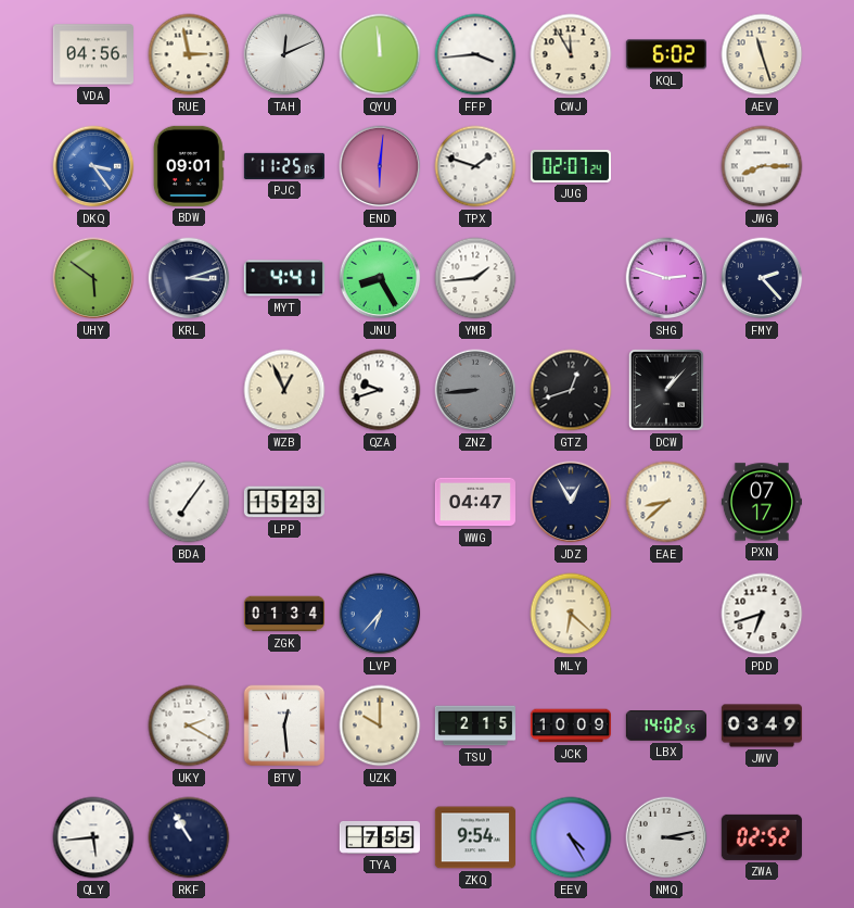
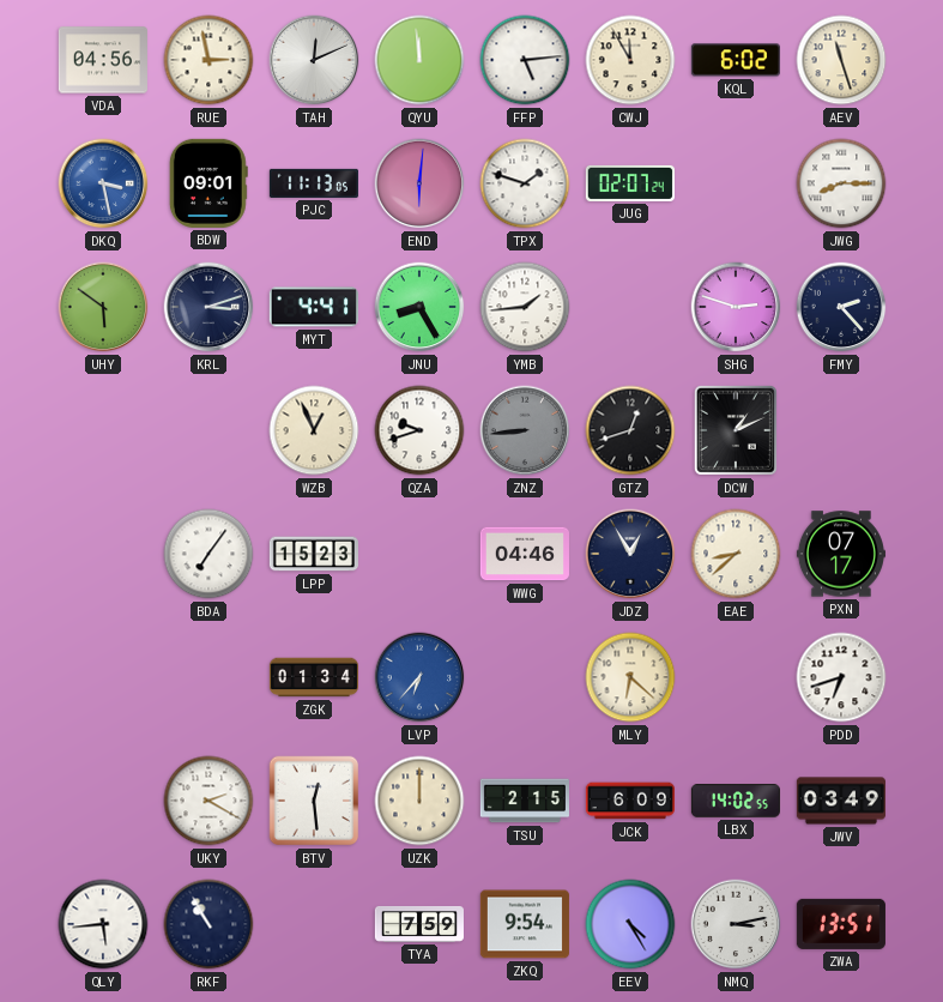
FFP: 3:44 -> 5:14 (525, 60)
DKQ: 3:24 -> 3:28 (103, 183)
PJC: 11:25 -> 11:13 (314, 183)
DCW: 1:07 -> 1:11 (736, 430)
WWG: 04:47 -> 04:46 (525, 554)
UZK: 10:00 -> 12:00 (419, 801)
JCK: 10:09 -> 6:09 (630, 801)
TYA: 7:55 -> 7:59 (419, 924)
ZWA: 02:52 -> 13:51 (841, 924)
